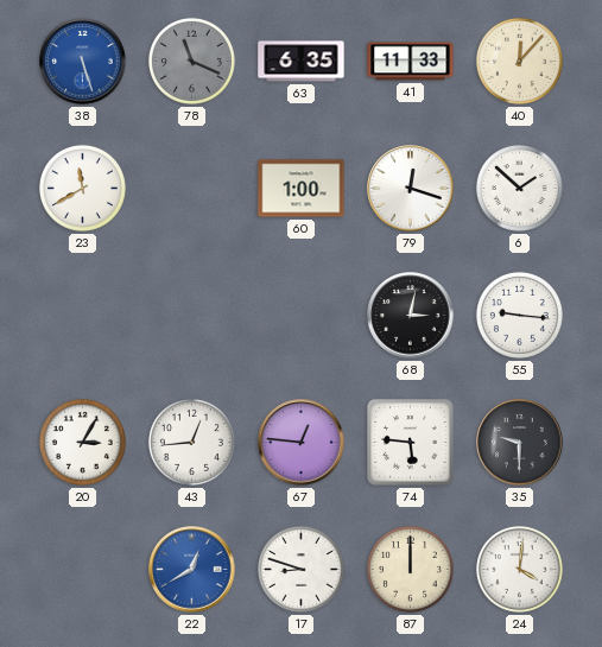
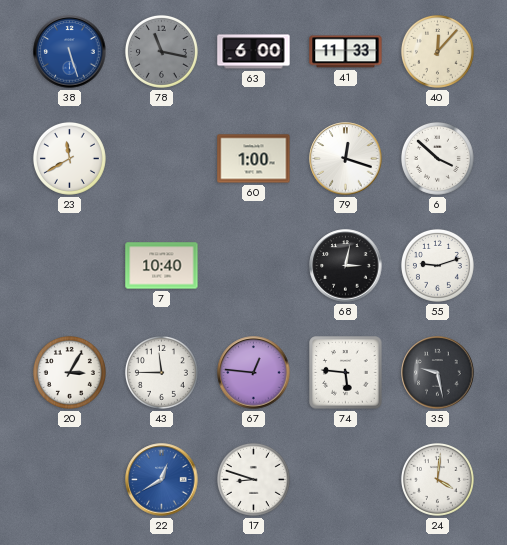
78: 11:19 -> 11:17 (161, 51)
63: 6:35 -> 6:00 (254, 52)
6: 1:52 -> 3:52 (437, 158)
7: none -> 10:40 (162, 266)
55: 9:16 -> 9:12 (437, 265)
43: 12:44 -> 11:45 (161, 372)
35: 9:30 -> 9:28 (438, 373)
87: 12:00 -> none (410, 569)
